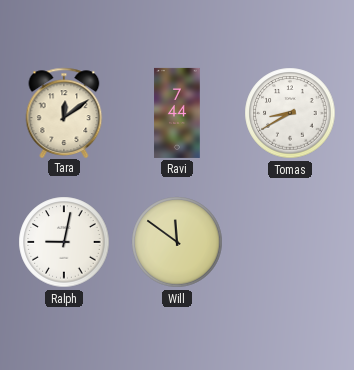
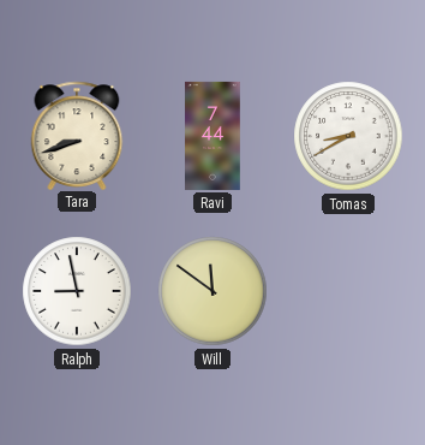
Tara: 12:09 -> 8:42 (77, 135)
Ralph: 9:02 -> 8:58 (77, 291)
